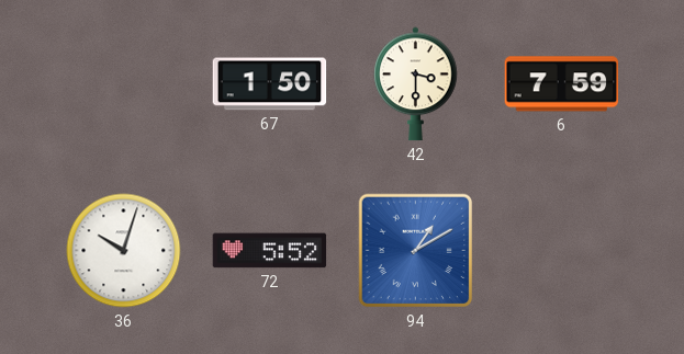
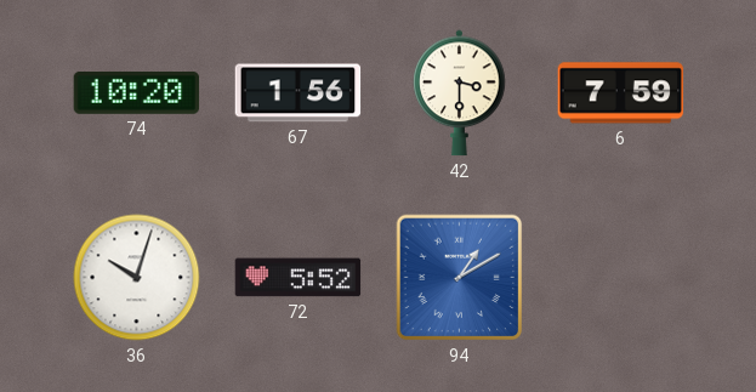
74: none -> 10:20 (137, 92)
67: 1:50 -> 1:56 (299, 93)
